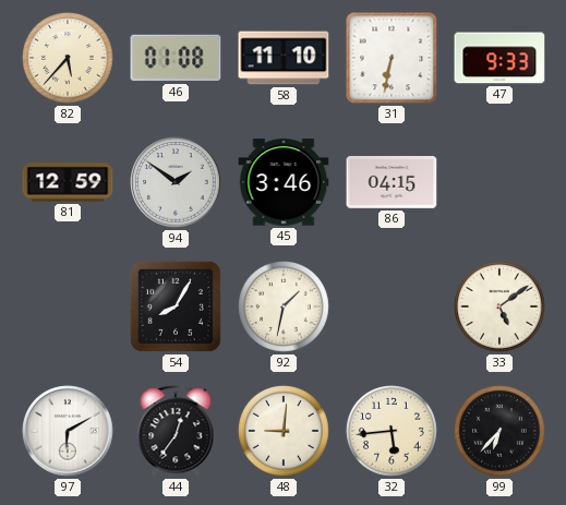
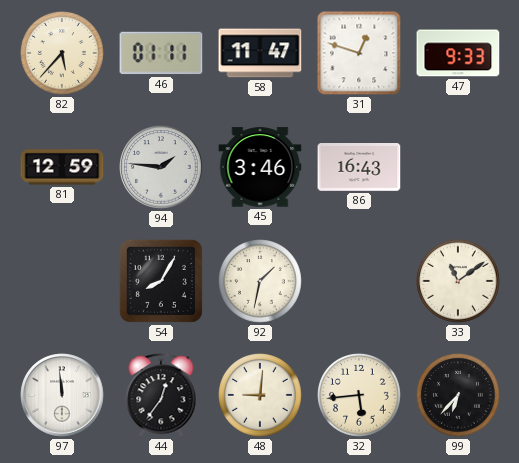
46: 01:08 -> 01:11 (161, 53)
58: 11:10 -> 11:47 (260, 53)
31: 6:32 -> 12:48 (359, 53)
94: 1:51 -> 1:46 (161, 167)
86: 04:15 -> 16:43 (359, 168)
33: 5:09 -> 11:09 (459, 282)
97: 6:10 -> 11:59 (62, 395)
